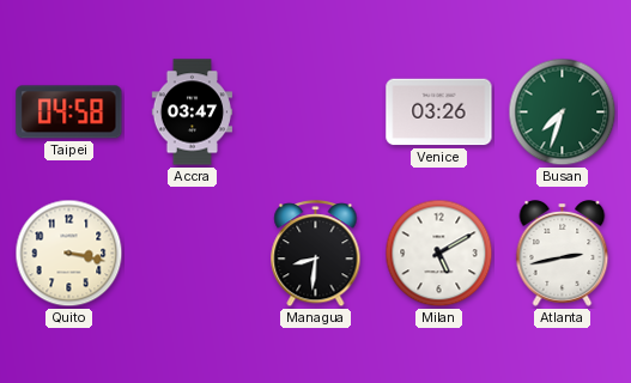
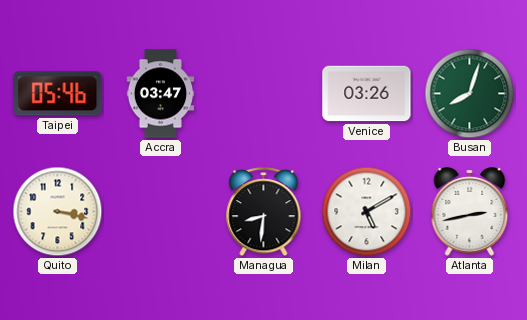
Taipei: 04:58 -> 05:46 (58, 94)
Busan: 7:33 -> 8:03 (470, 94)
